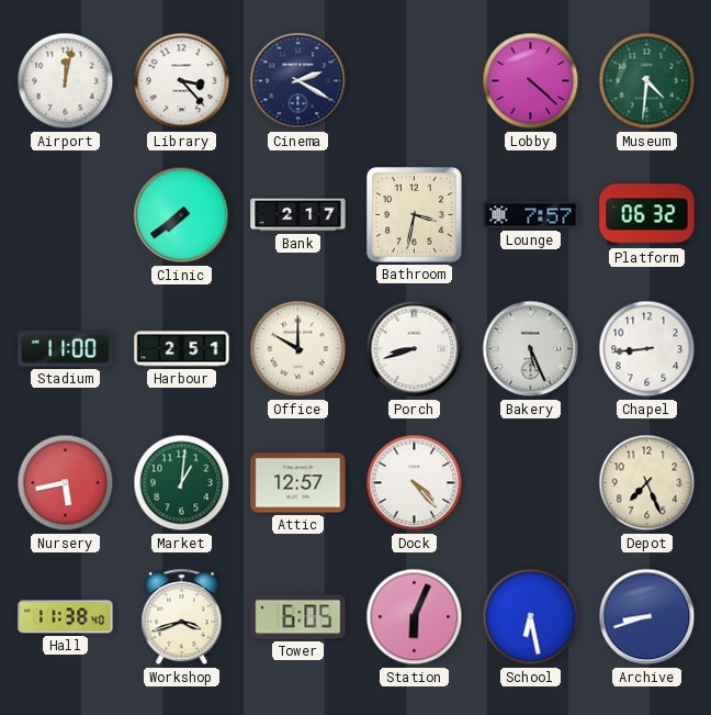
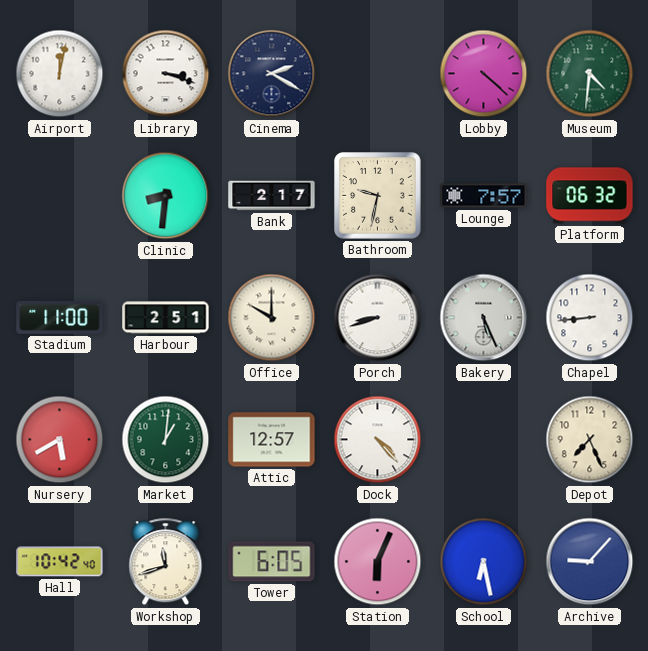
Library: 3:23 -> 3:18 (166, 74)
Clinic: 7:39 -> 8:31 (166, 196)
Bathroom: 3:32 -> 9:32 (378, 196)
Nursery: 5:43 -> 5:40 (60, 440)
Hall: 11:38 -> 10:42 (60, 562)
Workshop: 3:42 -> 11:42 (166, 562)
Archive: 8:42 -> 9:07 (590, 562)
